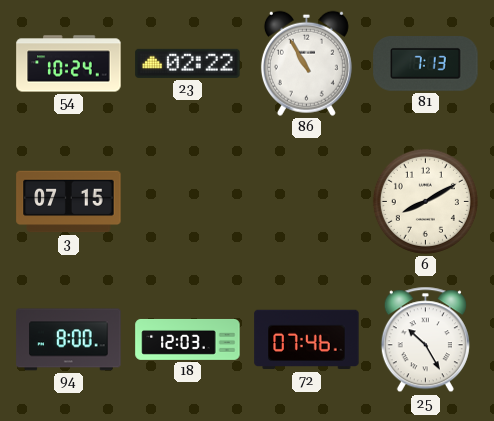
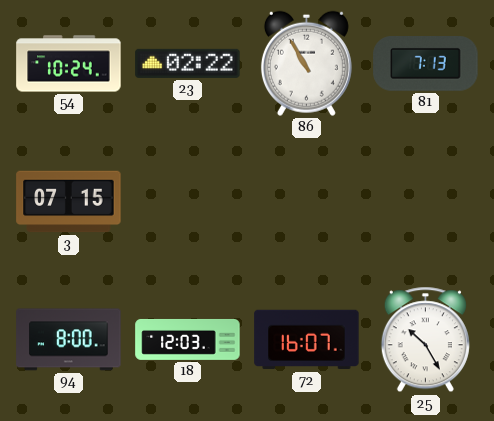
6: 8:10 -> none (425, 201)
72: 07:46 -> 16:07 (307, 340)
